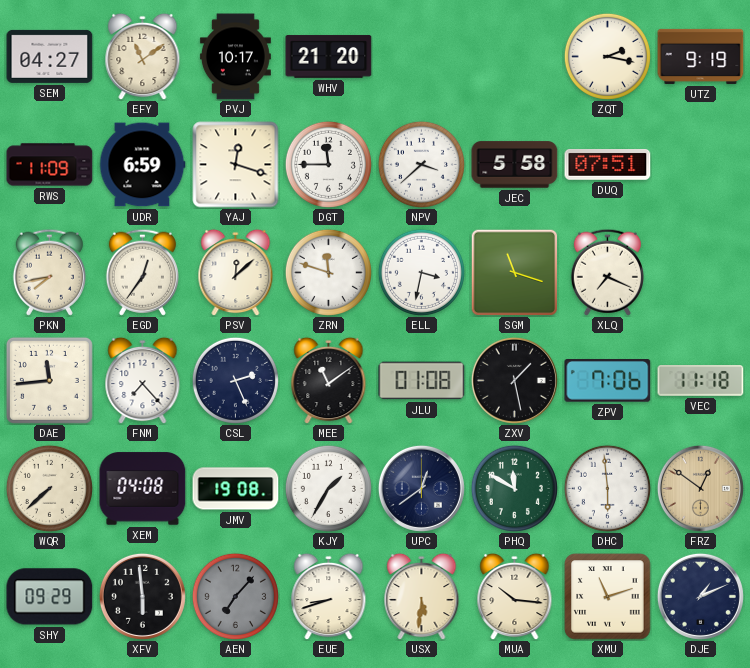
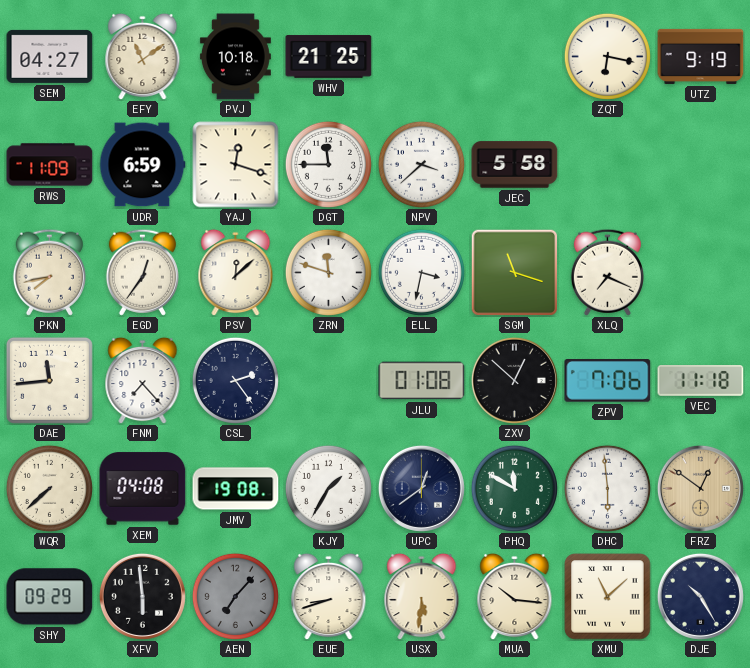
PVJ: 10:17 -> 10:18 (235, 57)
WHV: 21:20 -> 21:25 (329, 57)
ZQT: 2:17 -> 6:17 (607, 56)
DUQ: 07:51 -> none (608, 165)
CSL: 2:26 -> 2:24 (235, 380)
MEE: 11:09 -> none (329, 380)
ZXV: 1:28 -> 12:52 (514, 380)
XMU: 11:12 -> 11:08 (608, 597)
DJE: 1:11 -> 10:25 (700, 596)
